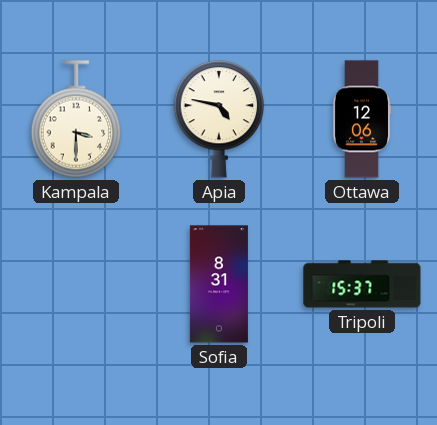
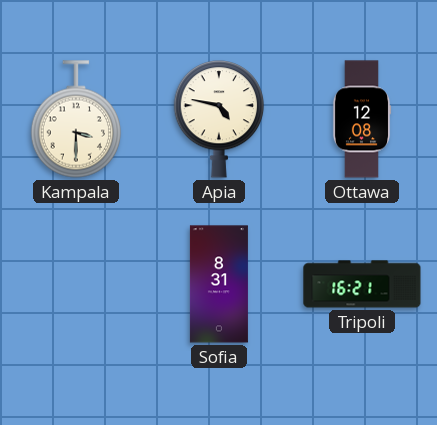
Ottawa: 12:06 -> 12:08 (362, 119)
Tripoli: 15:37 -> 16:21 (362, 284)
